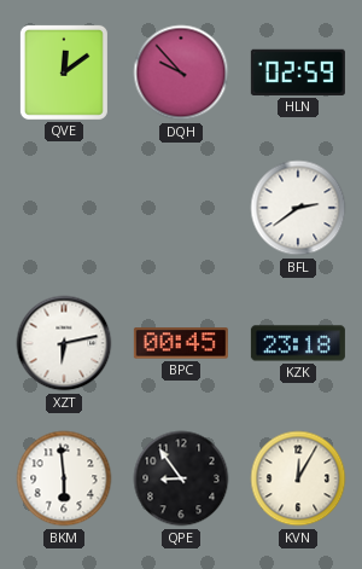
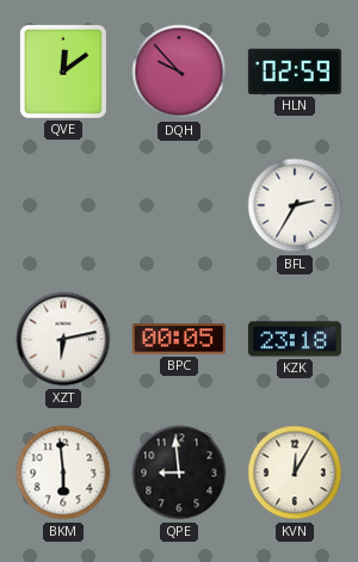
BFL: 2:39 -> 2:35 (295, 205)
BPC: 00:45 -> 00:05 (179, 339)
QPE: 8:54 -> 8:59 (179, 473)
